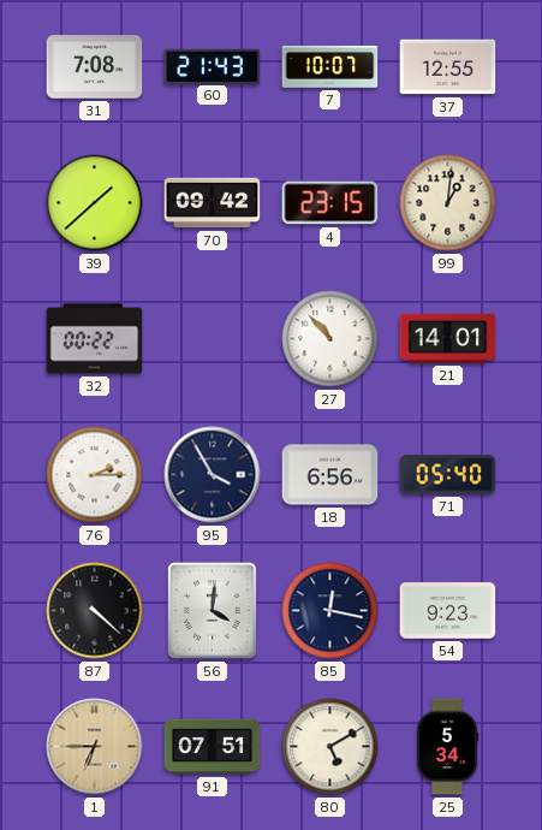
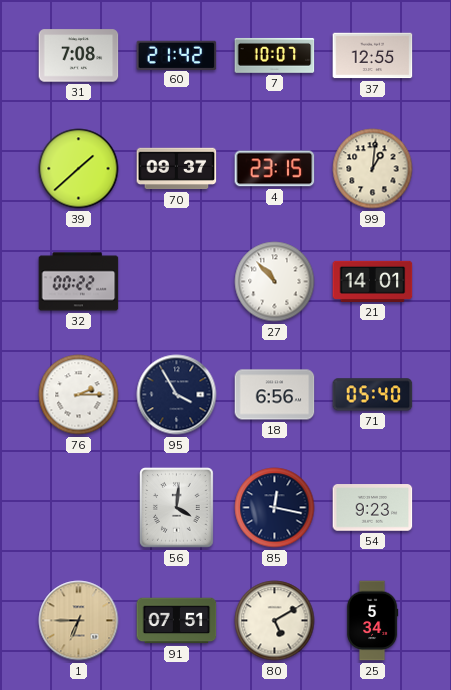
60: 21:43 -> 21:42 (177, 55)
70: 09:42 -> 09:37 (177, 169)
87: 4:22 -> none (95, 611)
